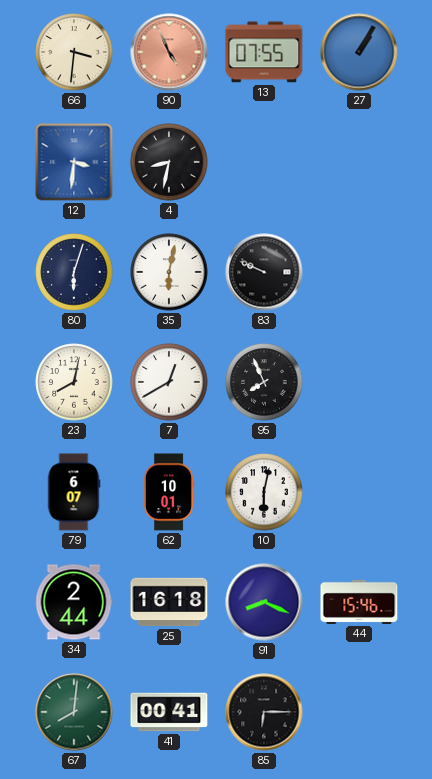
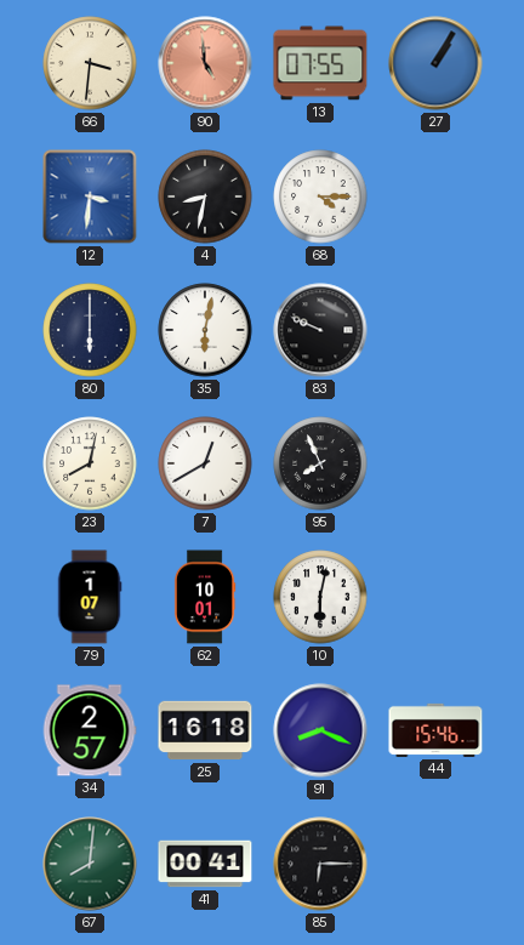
90: 4:56 -> 4:59 (205, 63)
68: none -> 4:15 (320, 197)
80: 6:03 -> 6:00 (90, 330)
79: 6:07 -> 1:07 (90, 597)
34: 2:44 -> 2:57 (90, 730)
